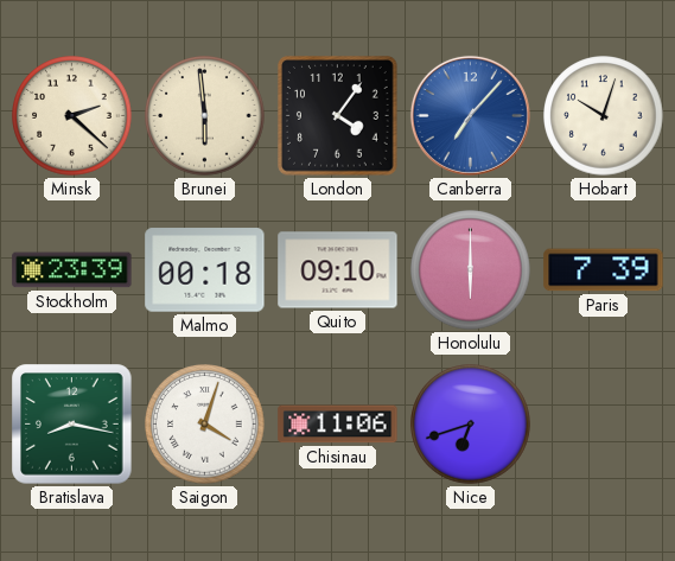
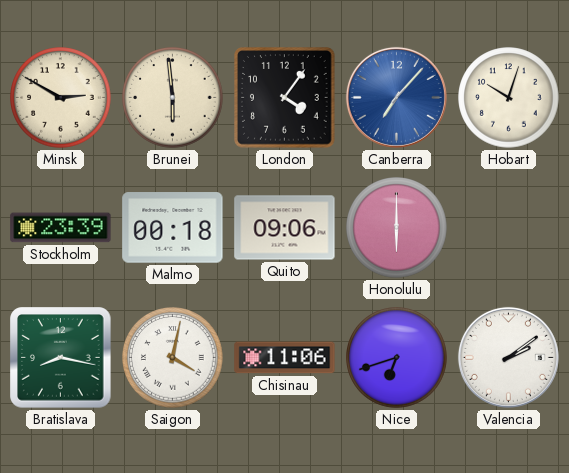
Minsk: 2:22 -> 2:50 (61, 98)
Quito: 09:10 -> 09:06 (285, 228)
Paris: 7:39 -> none (604, 270)
Saigon: 4:03 -> 4:02 (173, 358)
Valencia: none -> 2:09 (508, 357)
